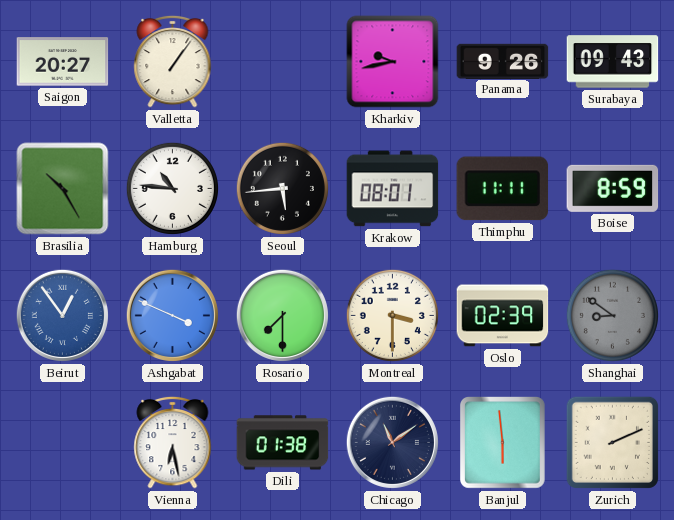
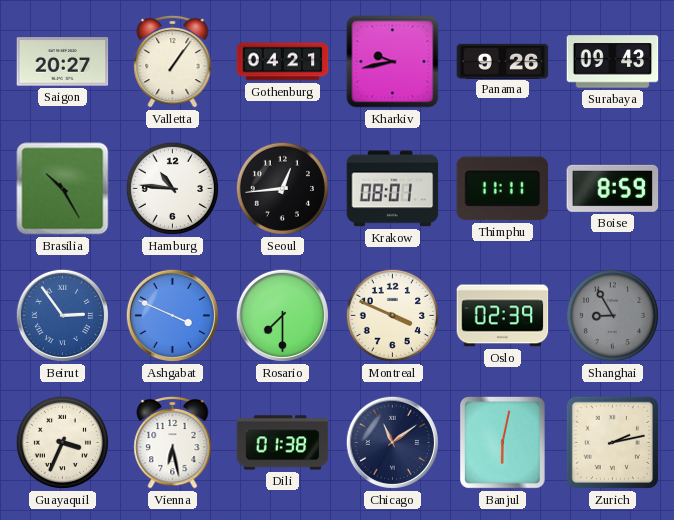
Gothenburg: none -> 04:21 (283, 62)
Seoul: 5:44 -> 12:44 (282, 188)
Beirut: 12:54 -> 2:54 (62, 315)
Montreal: 3:30 -> 3:49 (392, 315)
Shanghai: 8:51 -> 8:55 (612, 315)
Guayaquil: none -> 3:34 (62, 442)
Banjul: 5:59 -> 6:02 (503, 443)
Zurich: 2:11 -> 2:13 (612, 442)
